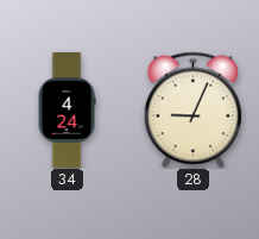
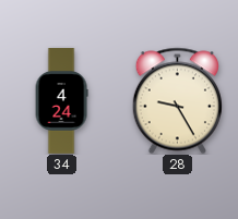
28: 9:04 -> 9:25 (177, 100)
